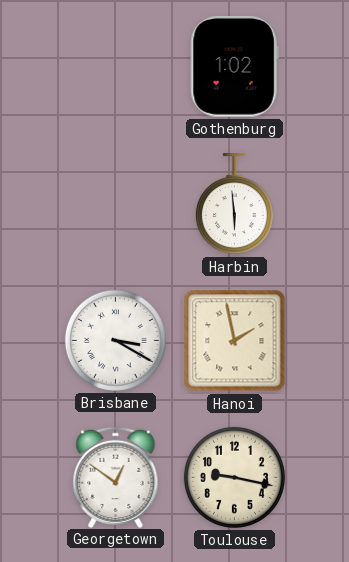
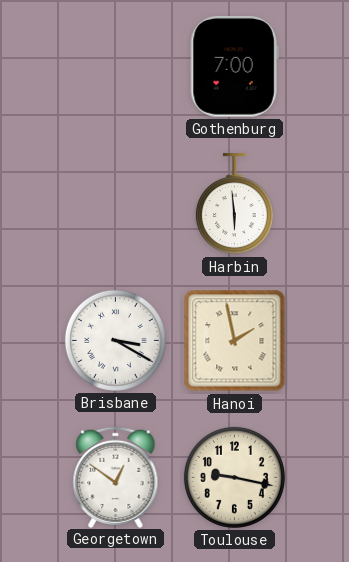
Gothenburg: 1:02 -> 7:00 (234, 66)
